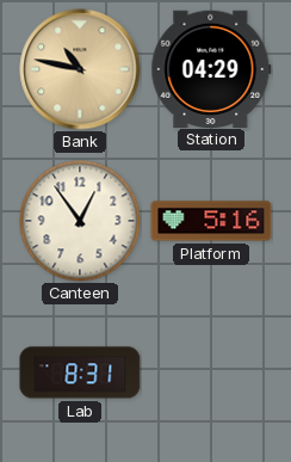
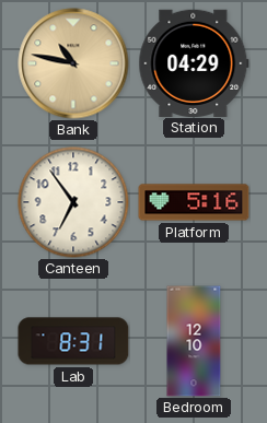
Canteen: 12:54 -> 6:54 (73, 202)
Bedroom: none -> 12:10 (194, 341)
